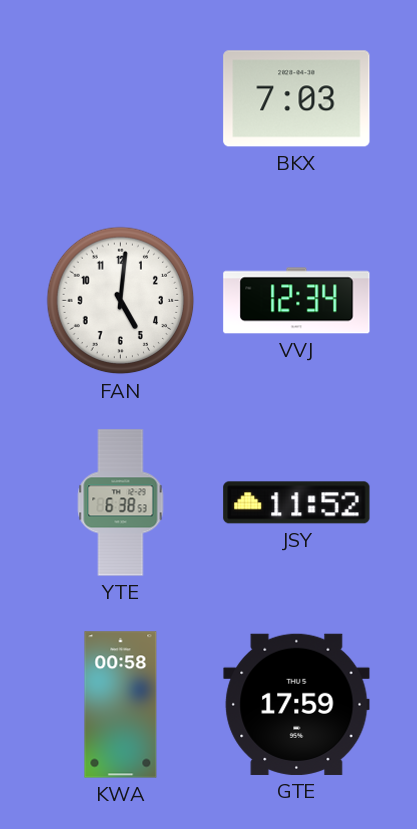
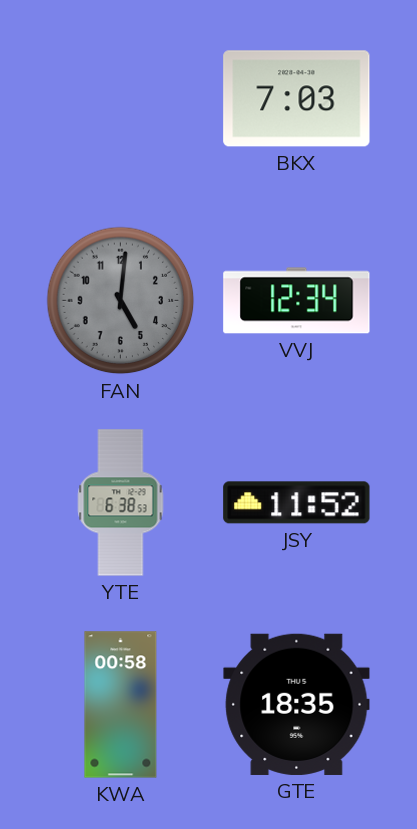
FAN dial: white -> grey (121, 301)
GTE: 17:59 -> 18:35 (297, 704)
